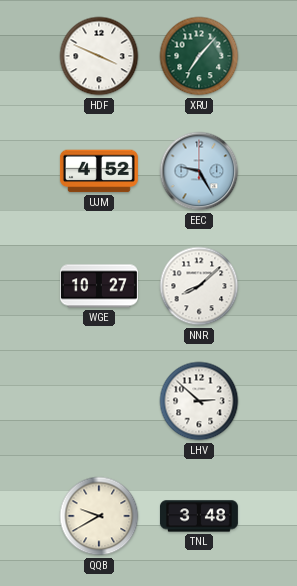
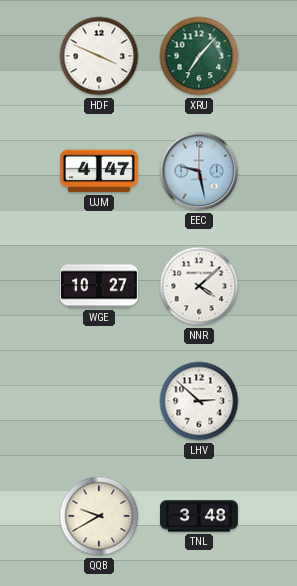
UJM: 4:52 -> 4:47 (99, 171)
EEC: 9:25 -> 9:28 (199, 171)
NNR: 8:08 -> 4:08 (199, 286)
